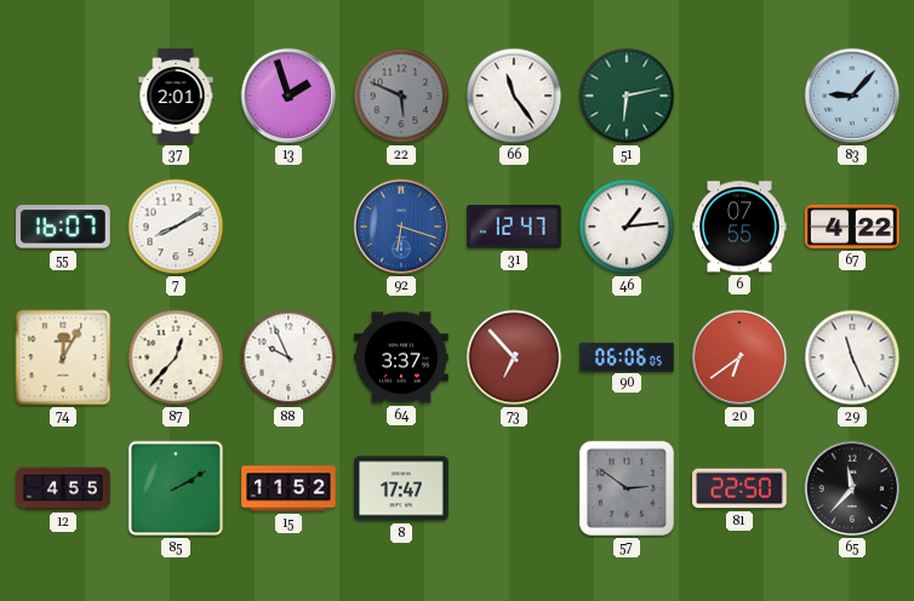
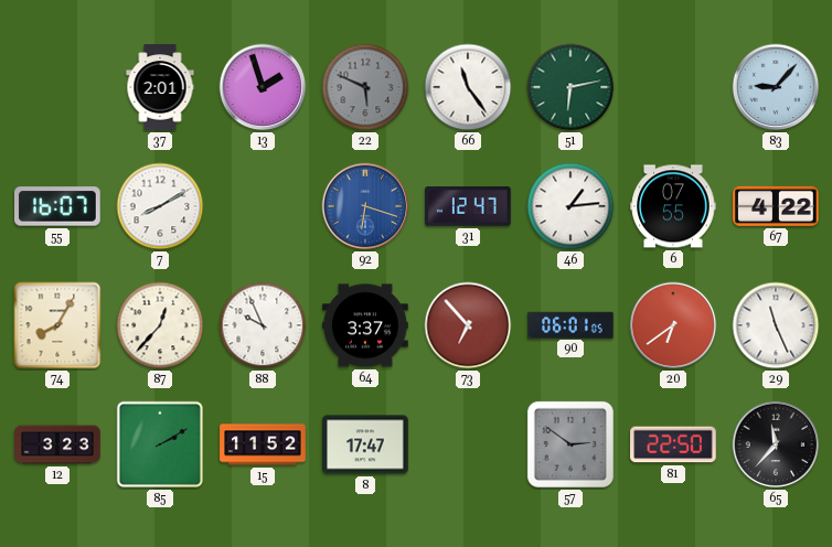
74: 12:05 -> 8:05 (57, 325)
90: 06:06 -> 06:01 (570, 324)
12: 4:55 -> 3:23 (57, 444)
